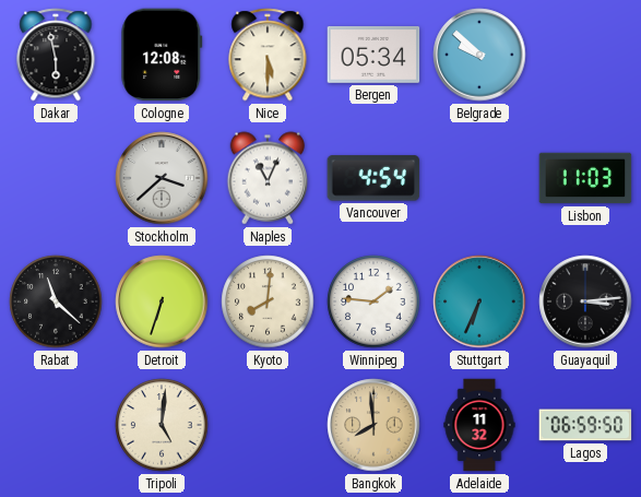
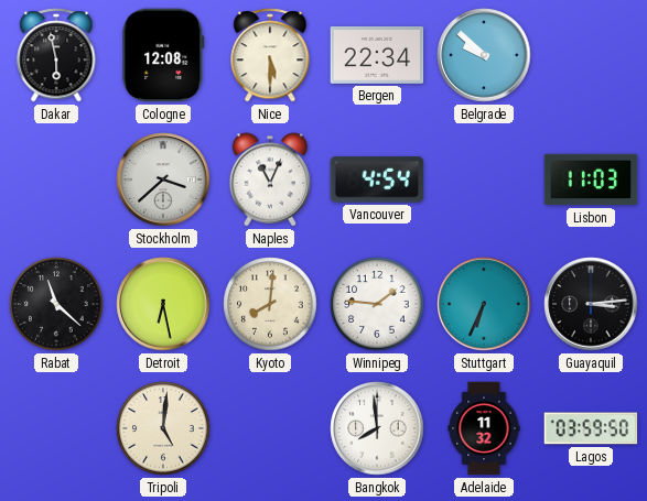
Bergen: 05:34 -> 22:34 (377, 55)
Detroit: 6:33 -> 6:28 (163, 304)
Bangkok dial: champagne -> white (377, 428)
Lagos: 06:59 -> 03:59 (591, 428)
